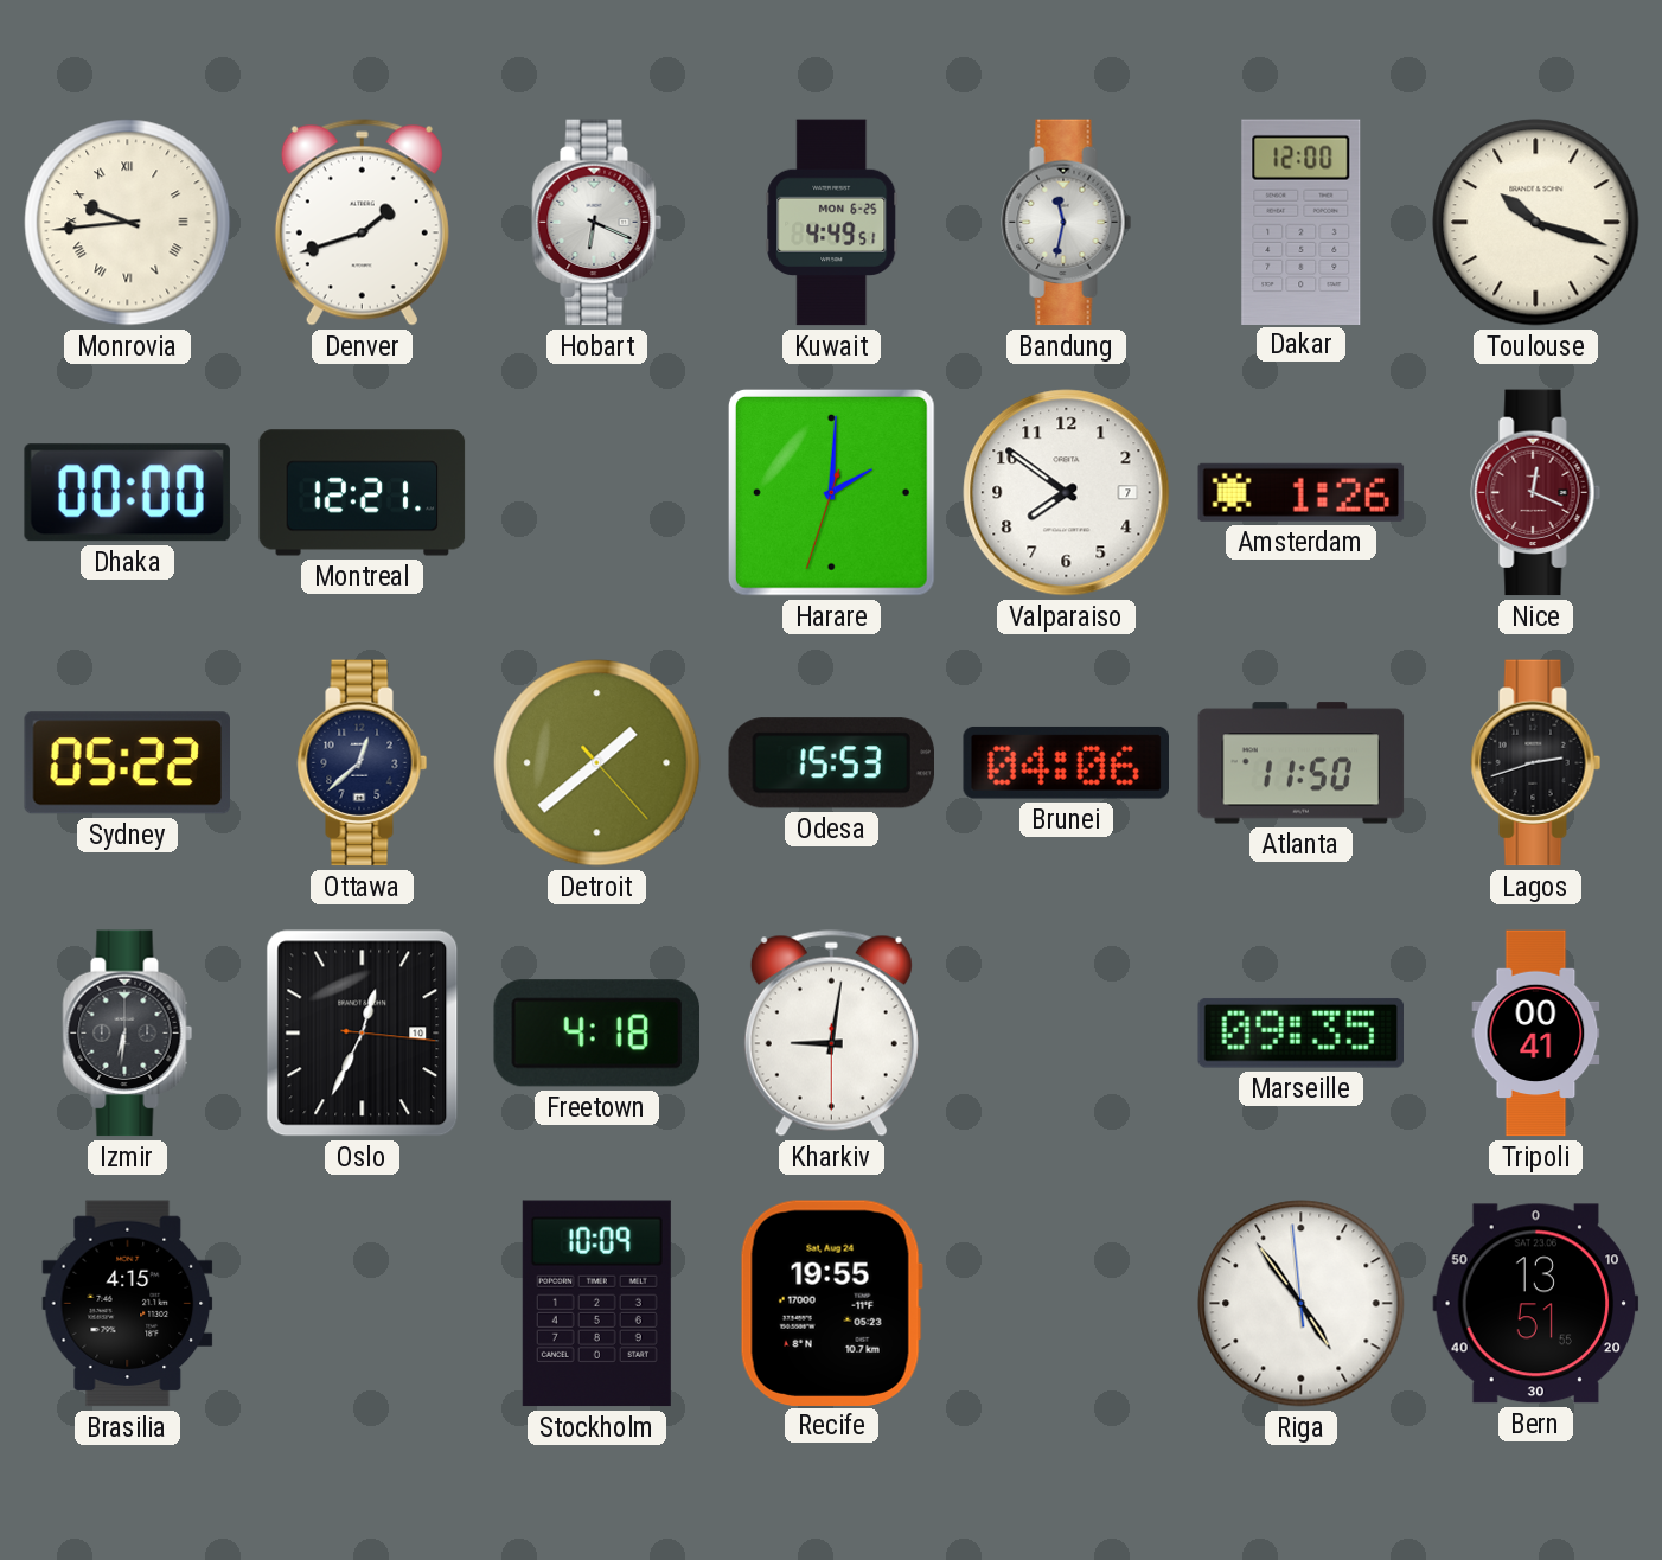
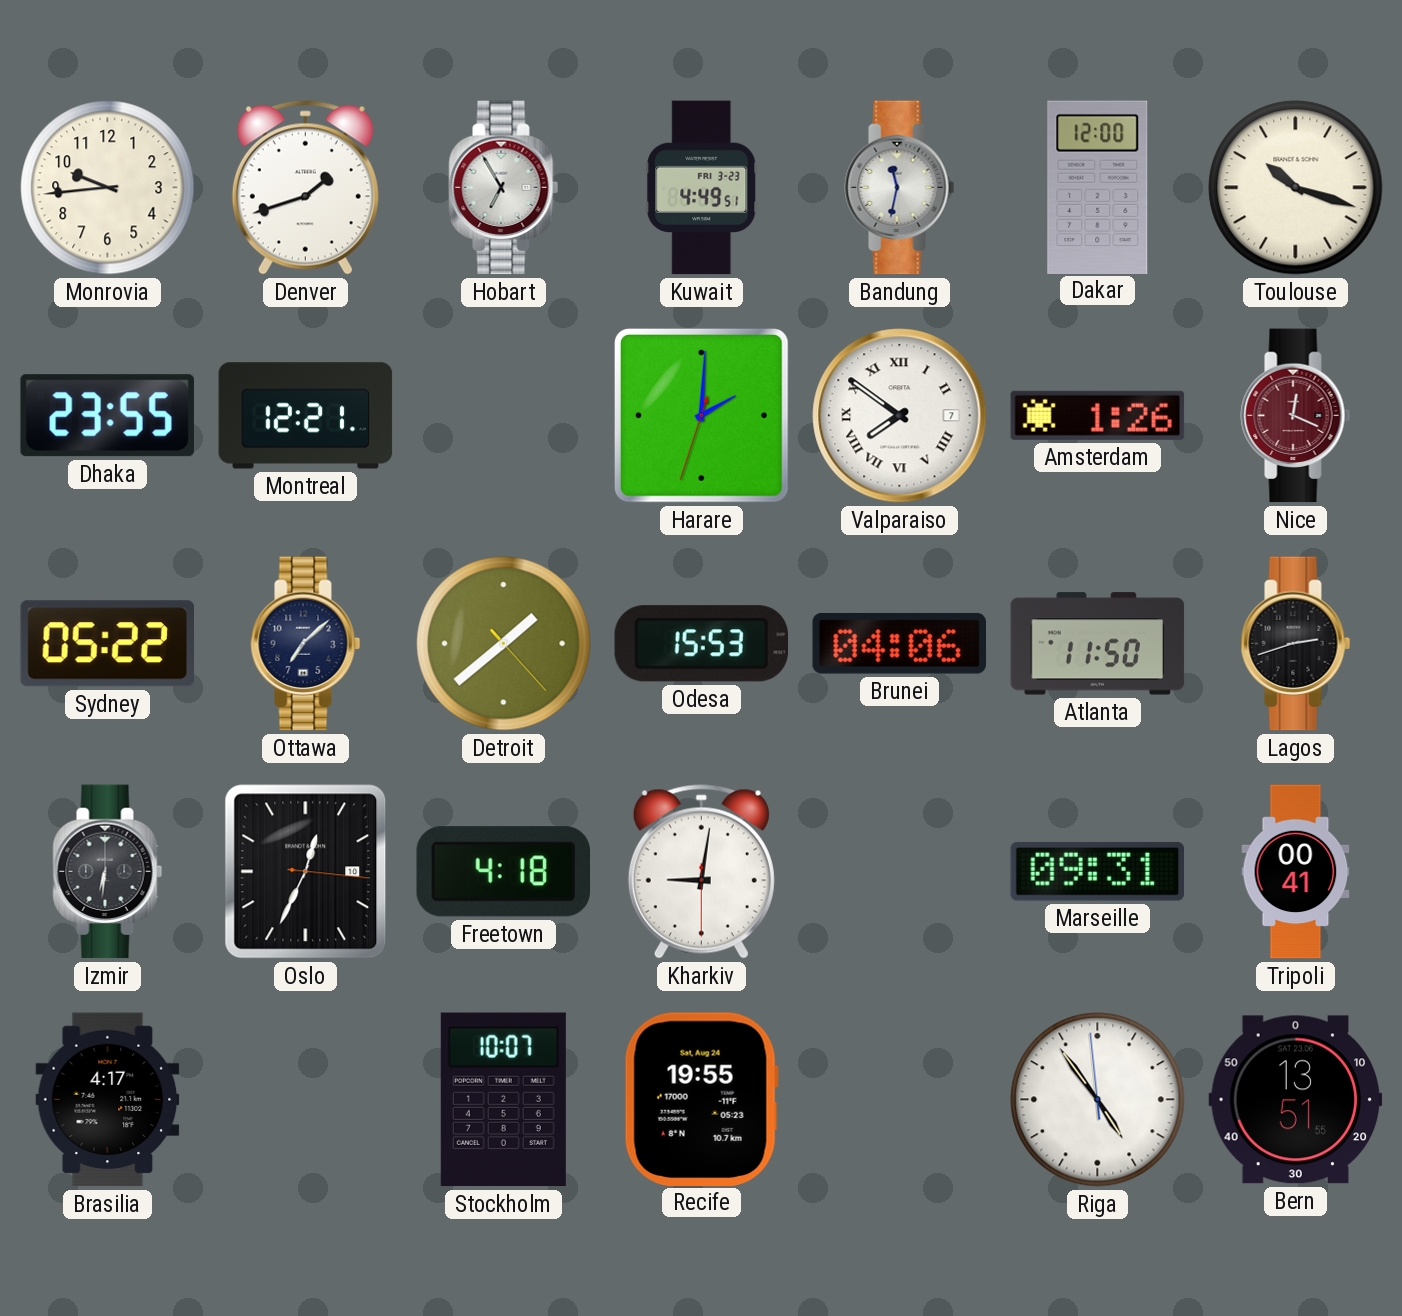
Monrovia numerals: Roman -> Arabic (108, 188)
Hobart: 6:19 -> 6:55 (504, 188)
Kuwait date: MON 6-25 -> FRI 3-23 (702, 188)
Dhaka: 00:00 -> 23:55 (107, 416)
Valparaiso numerals: Arabic -> Roman (900, 416)
Ottawa: 12:38 -> 7:08 (306, 644)
Marseille: 09:35 -> 09:31 (1097, 871)
Brasilia: 4:15 -> 4:17 (108, 1100)
Stockholm: 10:09 -> 10:07 (503, 1100)
